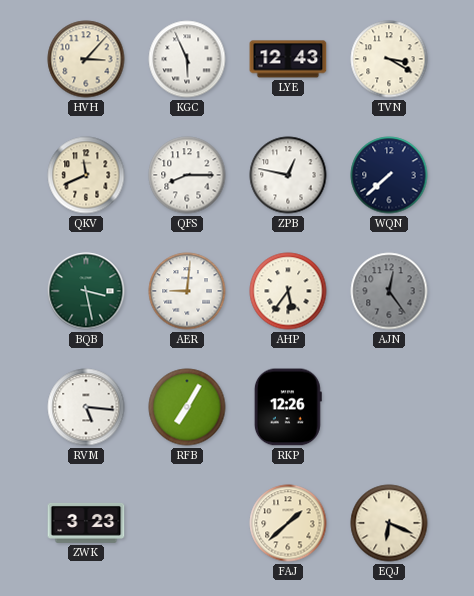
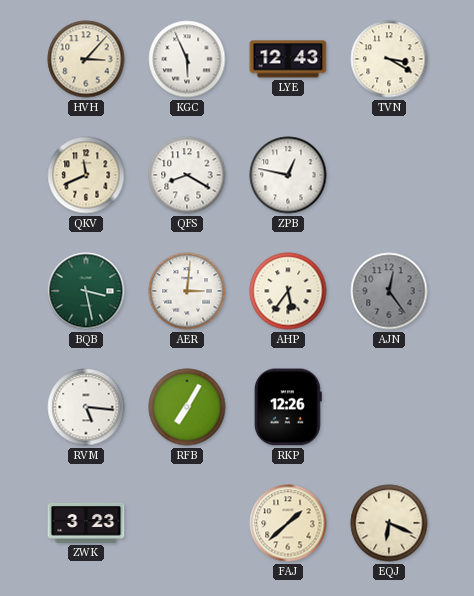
QFS: 8:15 -> 8:20 (187, 175)
WQN: 7:38 -> none (389, 175)
AER: 9:01 -> 3:01 (187, 291)
